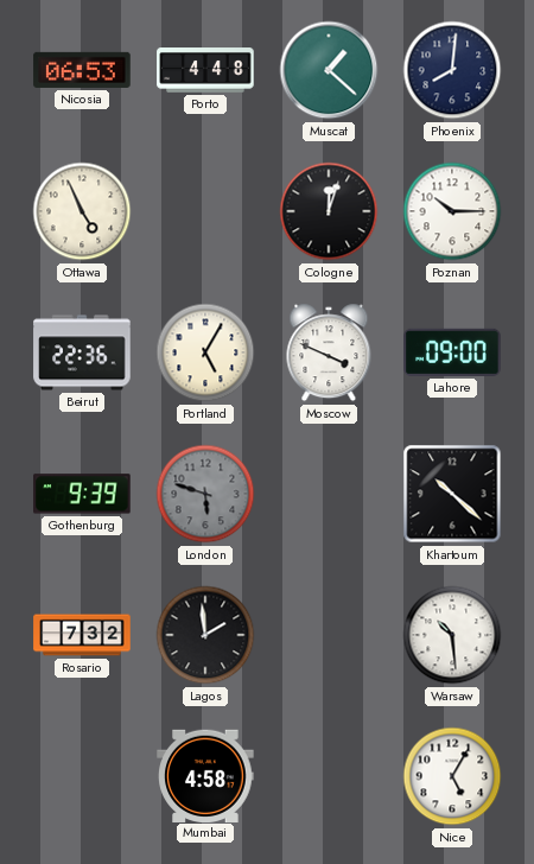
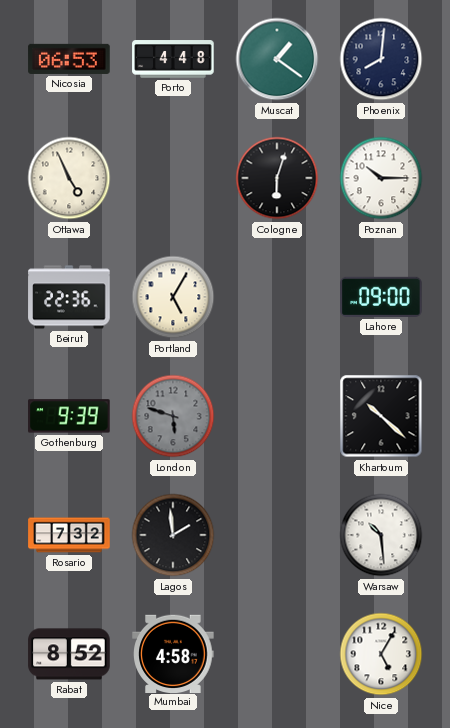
Muscat: 1:22 -> 1:21 (277, 59)
Cologne: 12:03 -> 6:03 (277, 178)
Moscow: 3:49 -> none (329, 352)
Rabat: none -> 8:52 (69, 654)
